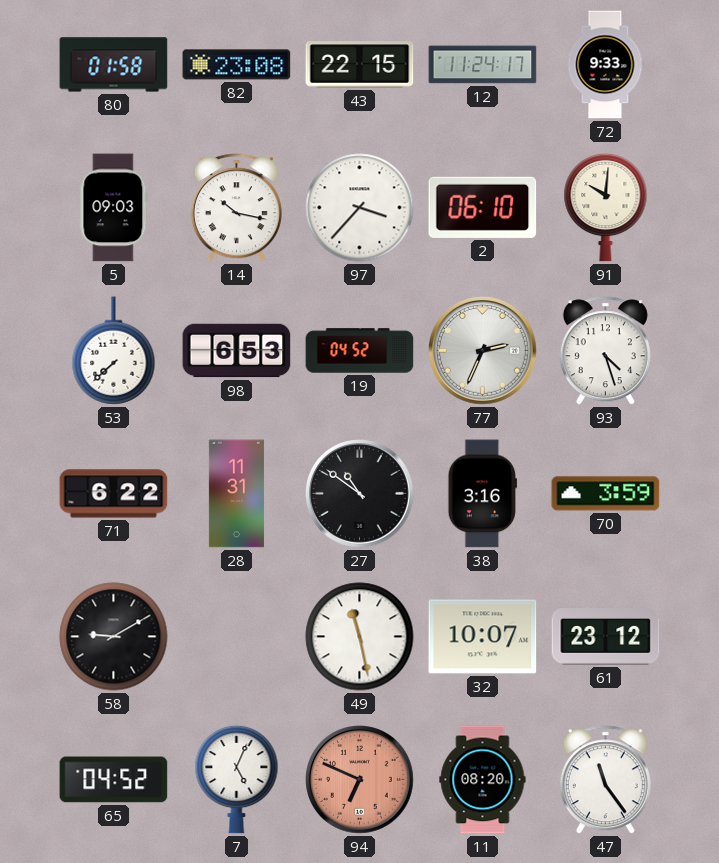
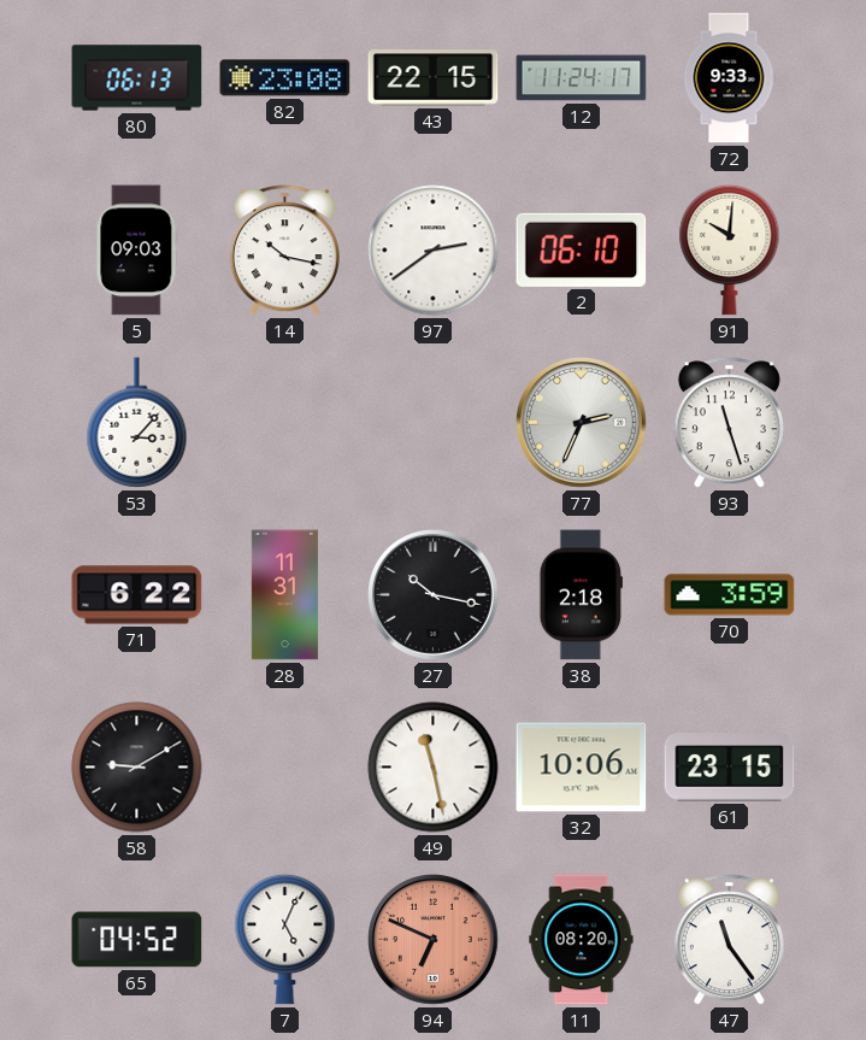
80: 01:58 -> 06:13 (137, 78)
97: 3:37 -> 2:39 (434, 251)
53: 7:38 -> 3:07 (137, 423)
98: 6:53 -> none (237, 351)
19: 04:52 -> none (360, 351)
93: 4:27 -> 11:27 (729, 423)
27: 10:51 -> 10:17 (434, 595)
38: 3:16 -> 2:18 (581, 595)
32: 10:07 -> 10:06 (582, 768)
61: 23:12 -> 23:15 (730, 768)
